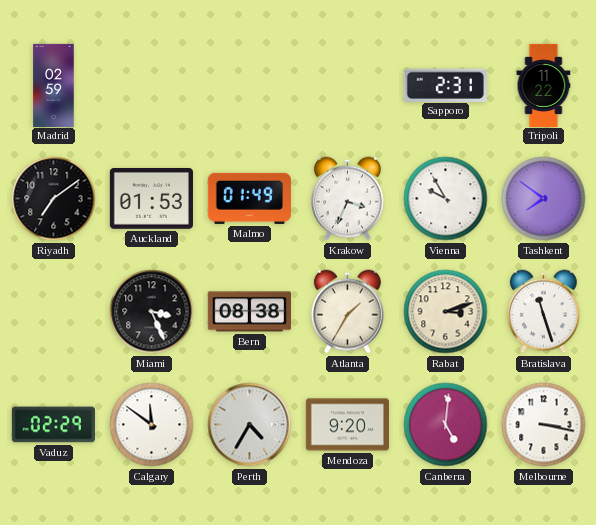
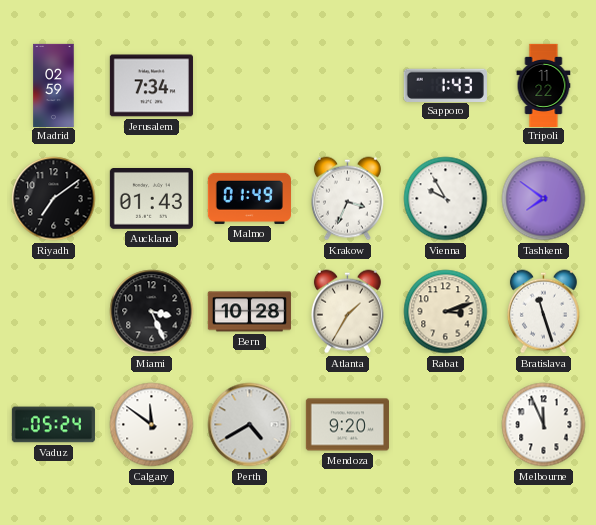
Jerusalem: none -> 7:34 (151, 86)
Sapporo: 2:31 -> 1:43 (445, 85)
Auckland: 01:53 -> 01:43 (151, 199)
Bern: 08:38 -> 10:28 (249, 312)
Vaduz: 02:29 -> 05:24 (53, 425)
Perth: 4:35 -> 4:40 (250, 425)
Canberra: 5:01 -> none (446, 425)
Melbourne: 3:17 -> 11:56 (544, 425)
